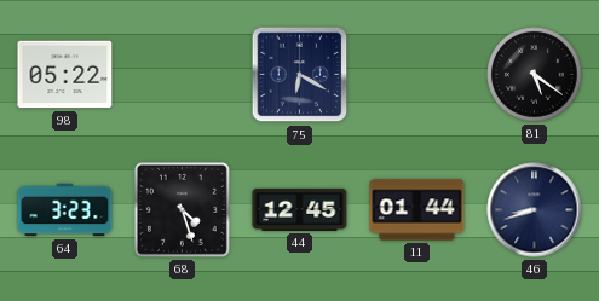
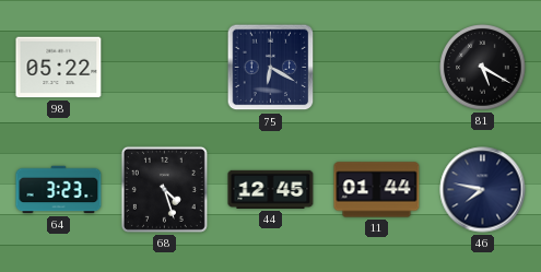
81: 5:21 -> 5:20 (483, 68)
46: 8:42 -> 7:47 (483, 190)
